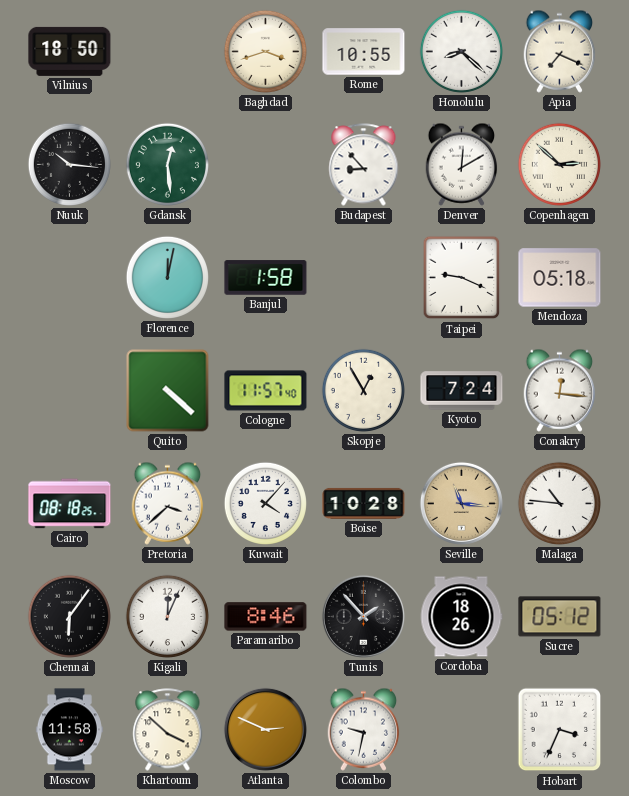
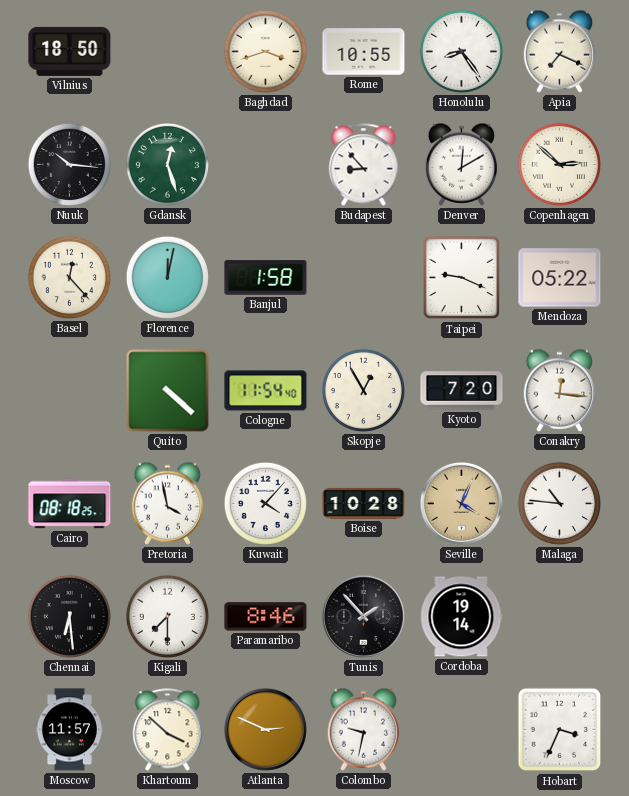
Honolulu: 8:22 -> 8:24 (461, 51)
Gdansk: 12:29 -> 12:27 (167, 164)
Basel: none -> 12:23 (69, 277)
Mendoza: 05:18 -> 05:22 (560, 278)
Cologne: 11:57 -> 11:54 (266, 391)
Kyoto: 7:24 -> 7:20 (462, 391)
Pretoria: 3:38 -> 3:58 (168, 503)
Seville: 11:16 -> 4:04 (461, 503)
Chennai: 6:06 -> 6:29 (69, 616)
Kigali: 12:04 -> 7:30 (167, 616)
Cordoba: 18:26 -> 19:14 (461, 617)
Sucre: 05:12 -> none (560, 617)
Moscow: 11:58 -> 11:57 (69, 730)
